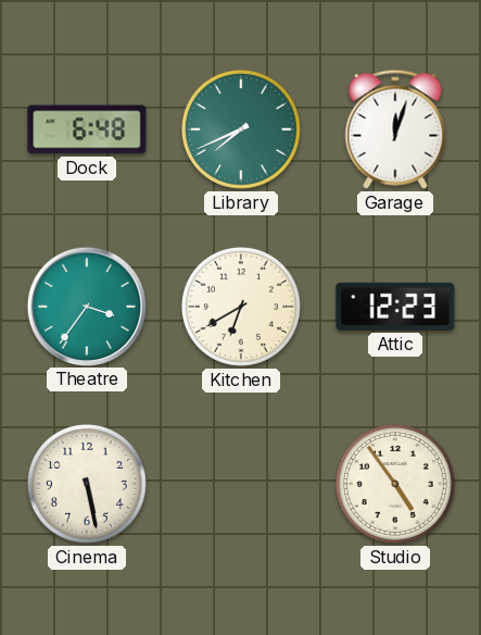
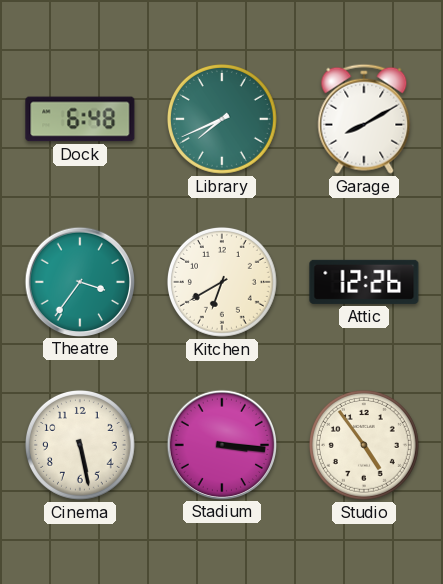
Garage: 12:03 -> 8:10 (364, 119)
Attic: 12:23 -> 12:26 (364, 282)
Stadium: none -> 3:16 (221, 444)
